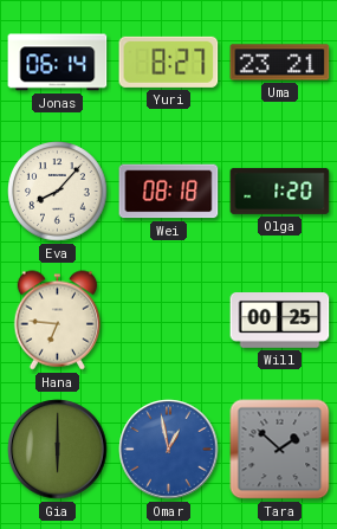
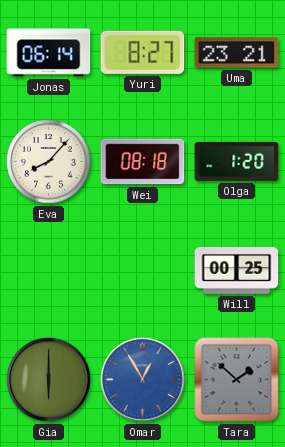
Hana: 6:46 -> none (58, 321)
Omar: 12:58 -> 12:55 (143, 380)
